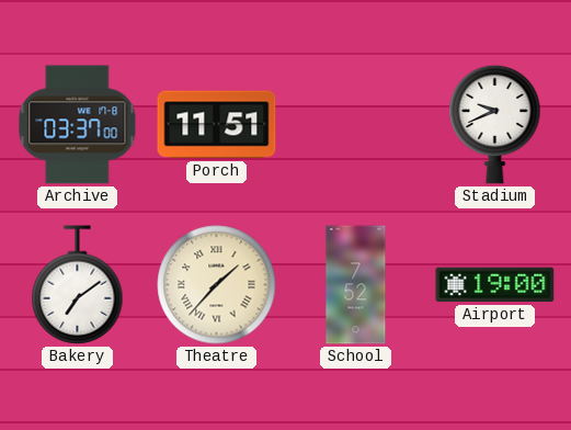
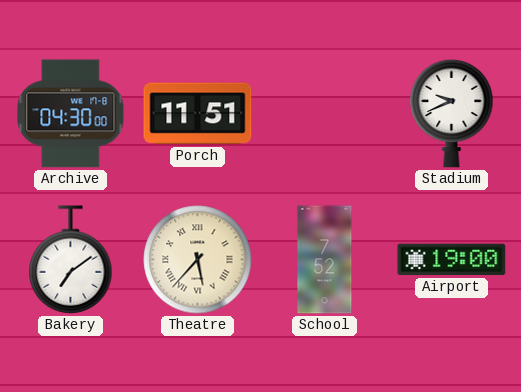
Archive: 03:37 -> 04:30 (71, 114)
Theatre: 1:37 -> 5:37 (198, 260)
